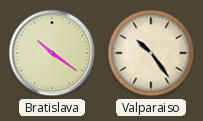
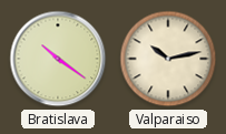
Valparaiso: 10:24 -> 10:13 (168, 59)
